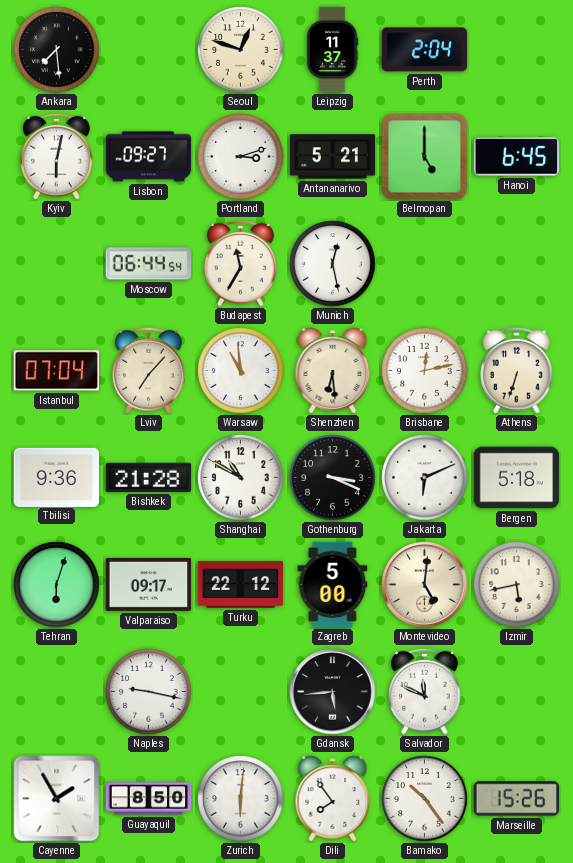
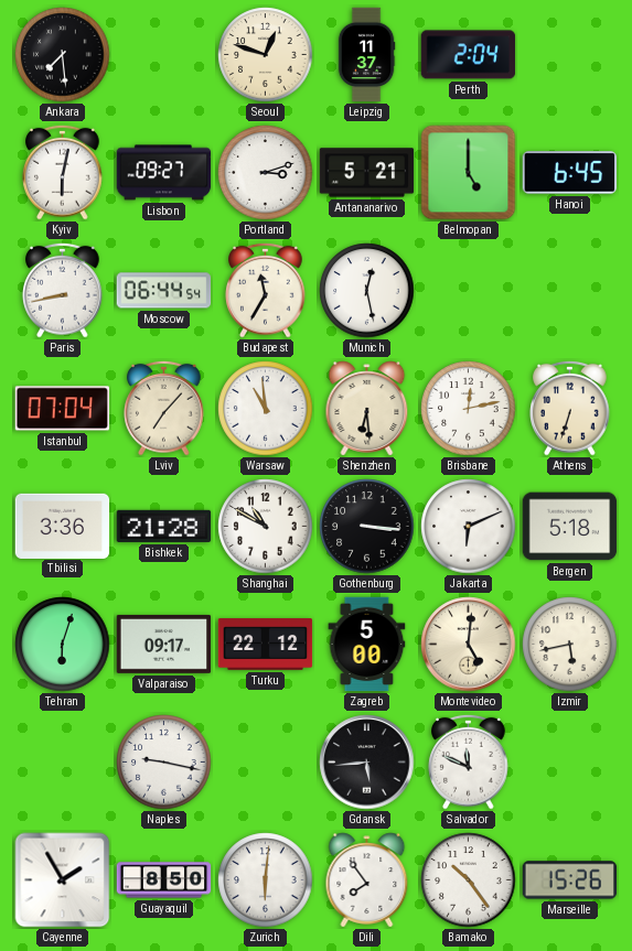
Paris: none -> 8:43 (63, 290)
Tbilisi: 9:36 -> 3:36 (63, 526)
Gothenburg: 3:19 -> 3:16 (367, 527)
